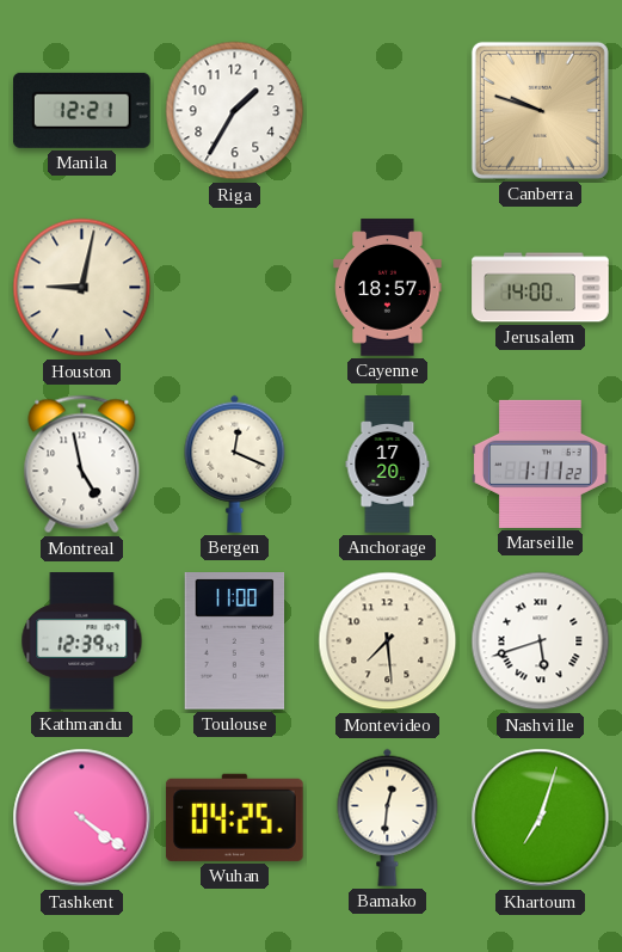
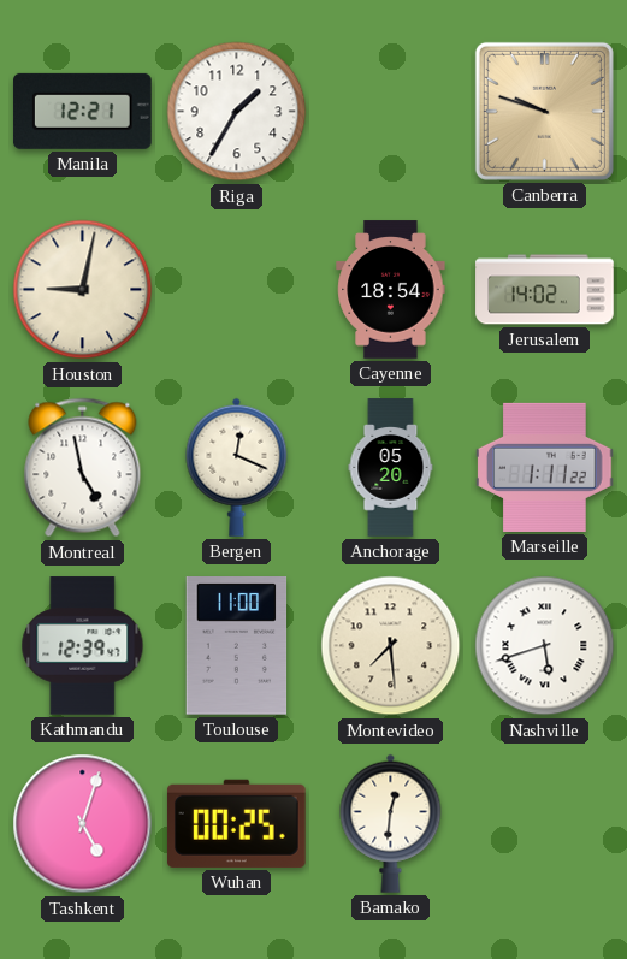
Cayenne: 18:57 -> 18:54 (391, 290)
Jerusalem: 14:00 -> 14:02 (545, 290)
Anchorage: 17:20 -> 05:20 (391, 468)
Tashkent: 4:21 -> 5:03 (83, 824)
Wuhan: 04:25 -> 00:25 (236, 823)
Khartoum: 7:03 -> none (541, 818)
